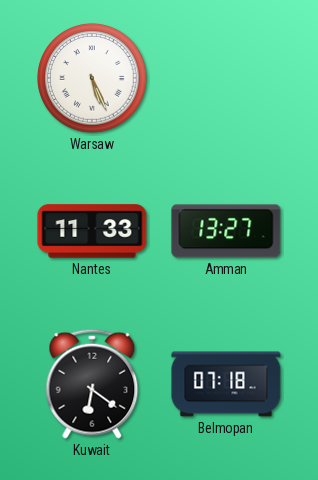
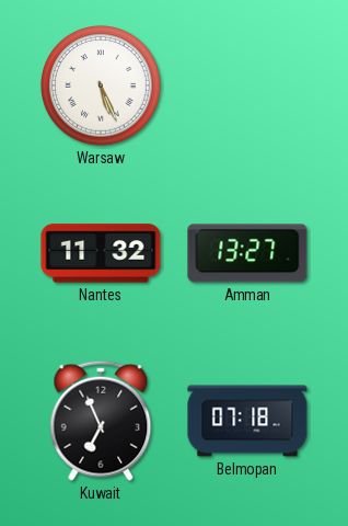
Nantes: 11:33 -> 11:32 (101, 253)
Kuwait: 6:21 -> 6:56 (101, 421)
